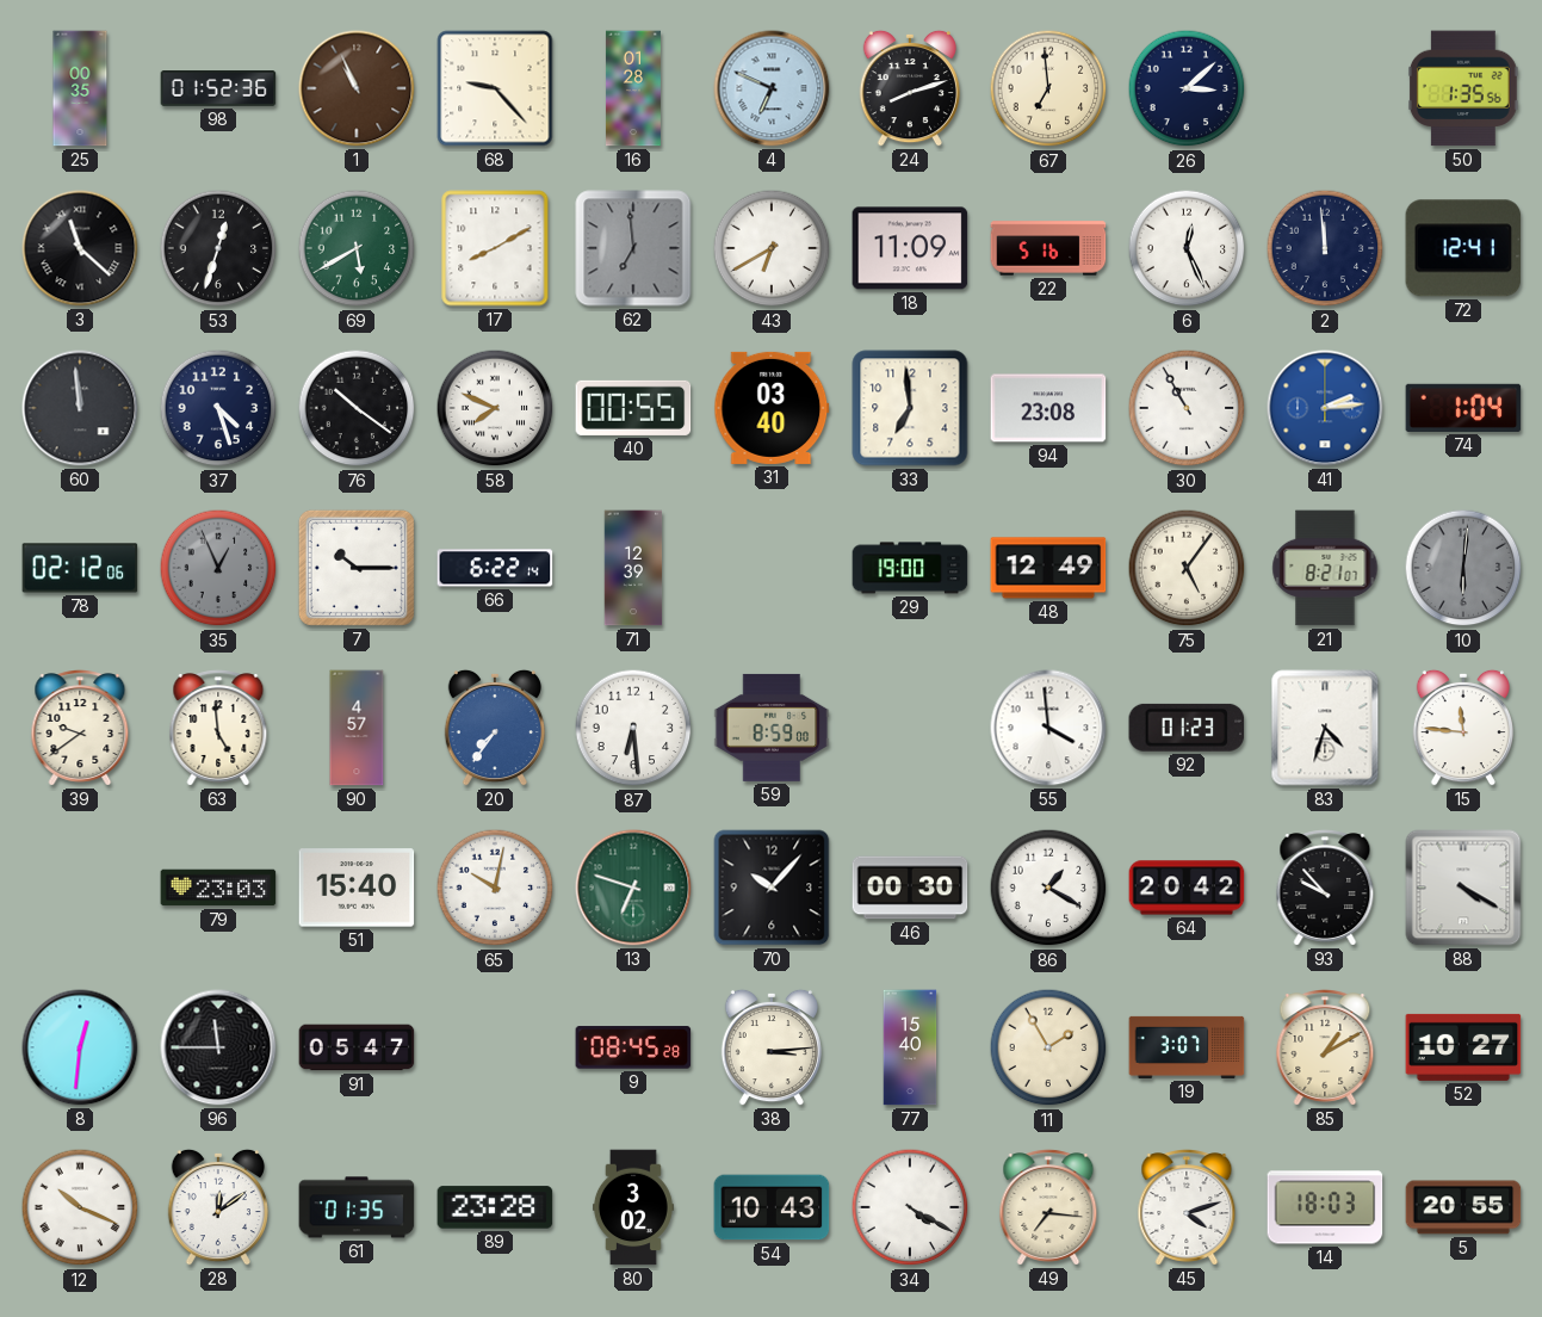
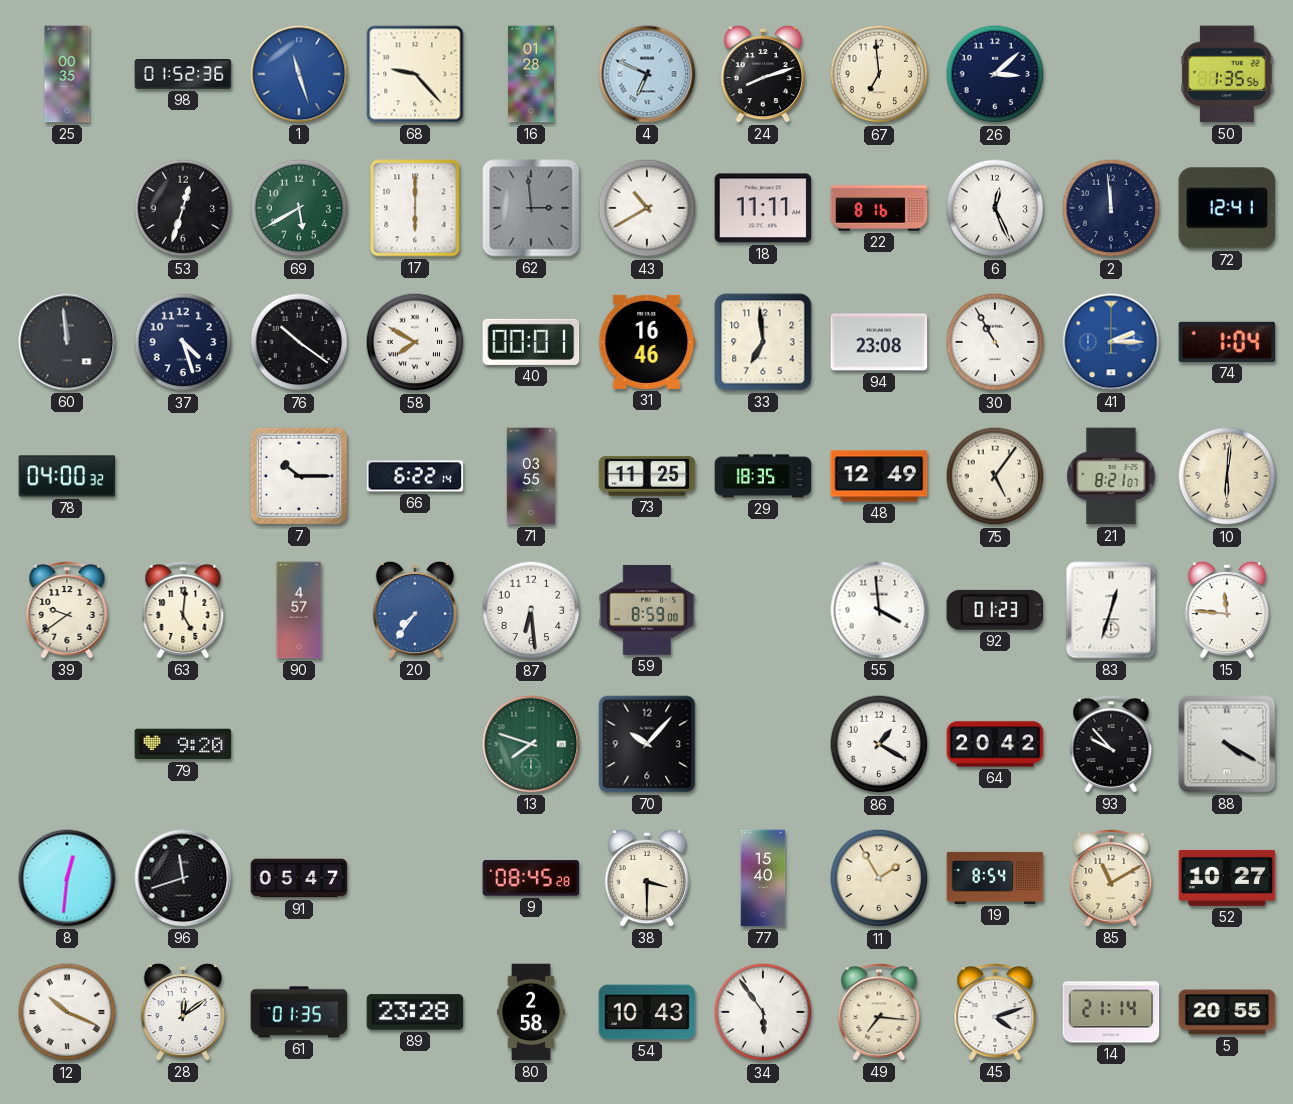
1: 10:56 -> 11:27 (299, 74)
1 dial: brown -> blue (299, 74)
3: 11:22 -> none (80, 248)
17: 8:10 -> 6:00 (415, 208)
62: 6:59 -> 2:59 (531, 208)
43: 6:40 -> 10:40 (647, 208)
18: 11:09 -> 11:11 (763, 208)
22: 5:16 -> 8:16 (879, 208)
58: 7:49 -> 7:50 (415, 342)
40: 00:55 -> 00:01 (531, 342)
31: 03:40 -> 16:46 (647, 342)
41: 2:14 -> 2:15 (1111, 342)
78: 02:12 -> 04:00 (67, 476)
35: 12:56 -> none (218, 568)
71: 12:39 -> 03:55 (531, 476)
73: none -> 11:25 (647, 476)
29: 19:00 -> 18:35 (763, 476)
10 dial: grey -> cream (1227, 476)
63: 4:59 -> 5:01 (183, 610)
83: 4:33 -> 12:33 (1111, 610)
79: 23:03 -> 9:20 (183, 744)
51: 15:40 -> none (357, 888)
65: 10:02 -> none (495, 888)
13: 6:48 -> 7:48 (531, 744)
46: 00:30 -> none (910, 888)
96: 11:45 -> 11:42 (183, 878)
38: 3:14 -> 3:30 (647, 878)
19: 3:07 -> 8:54 (995, 878)
85: 1:10 -> 11:10 (1111, 878)
80: 3:02 -> 2:58 (531, 1012)
34: 4:20 -> 5:54 (763, 1012)
14: 18:03 -> 21:14 (1111, 1012)
